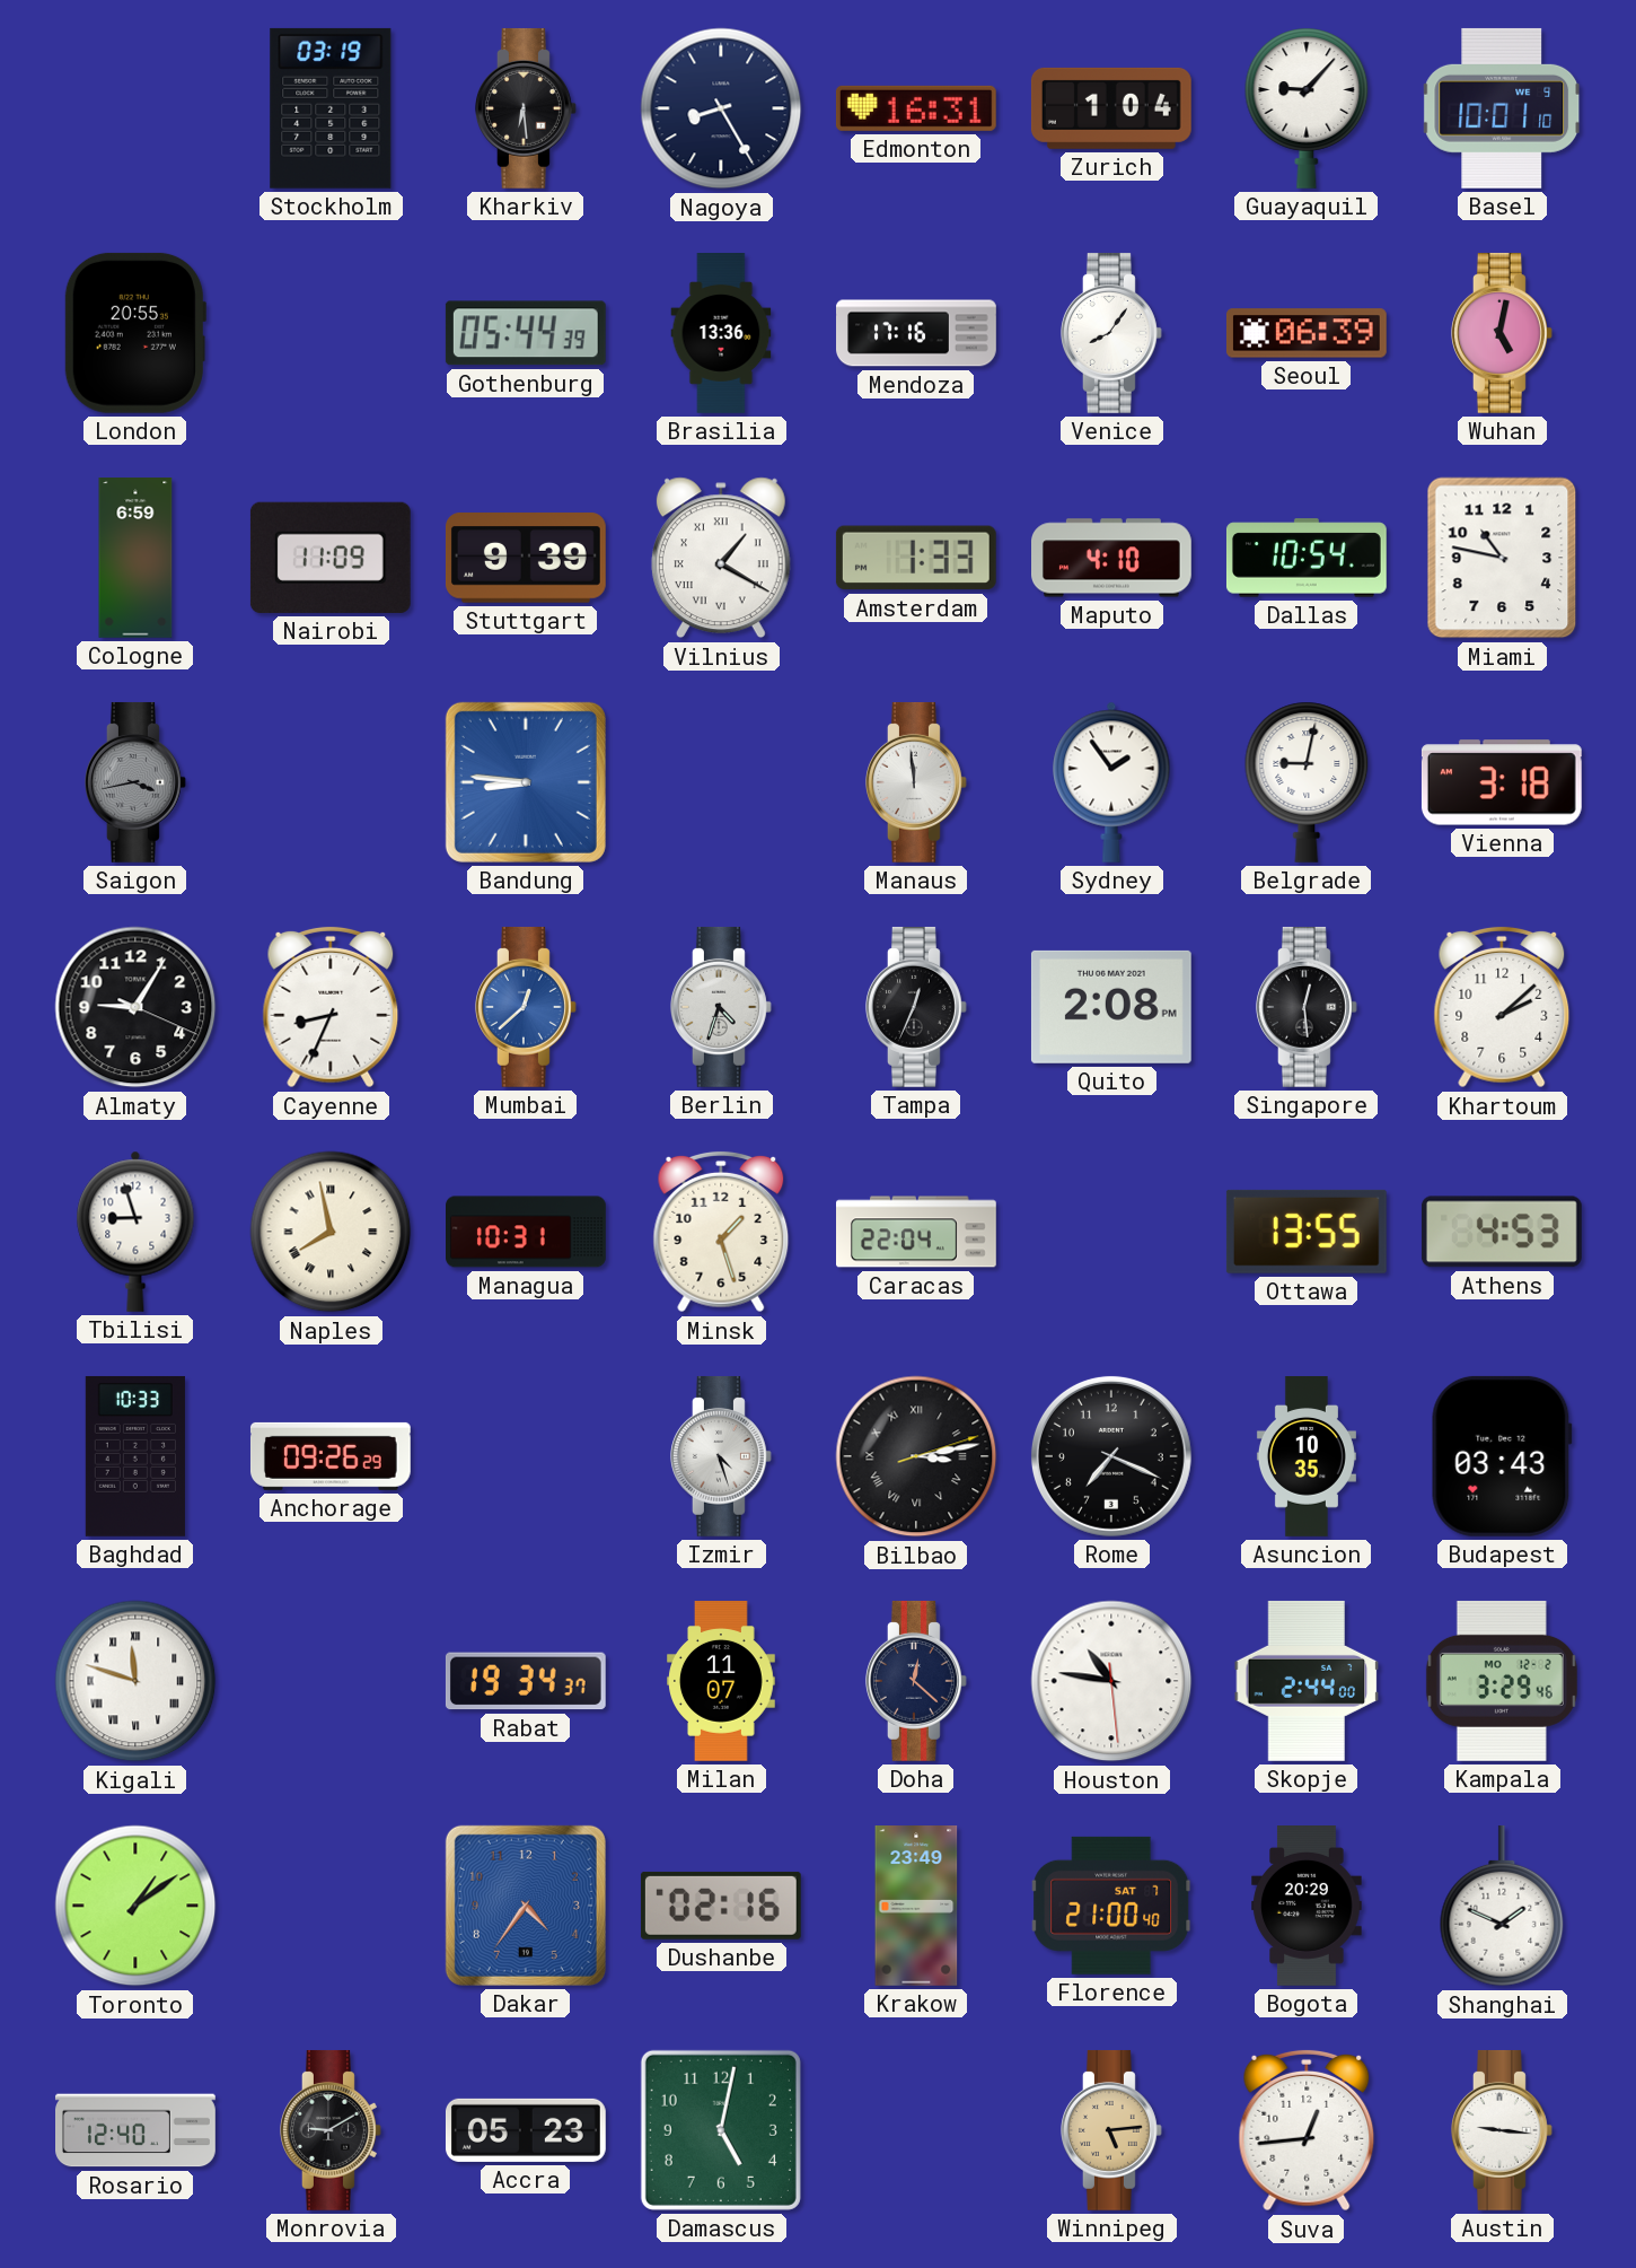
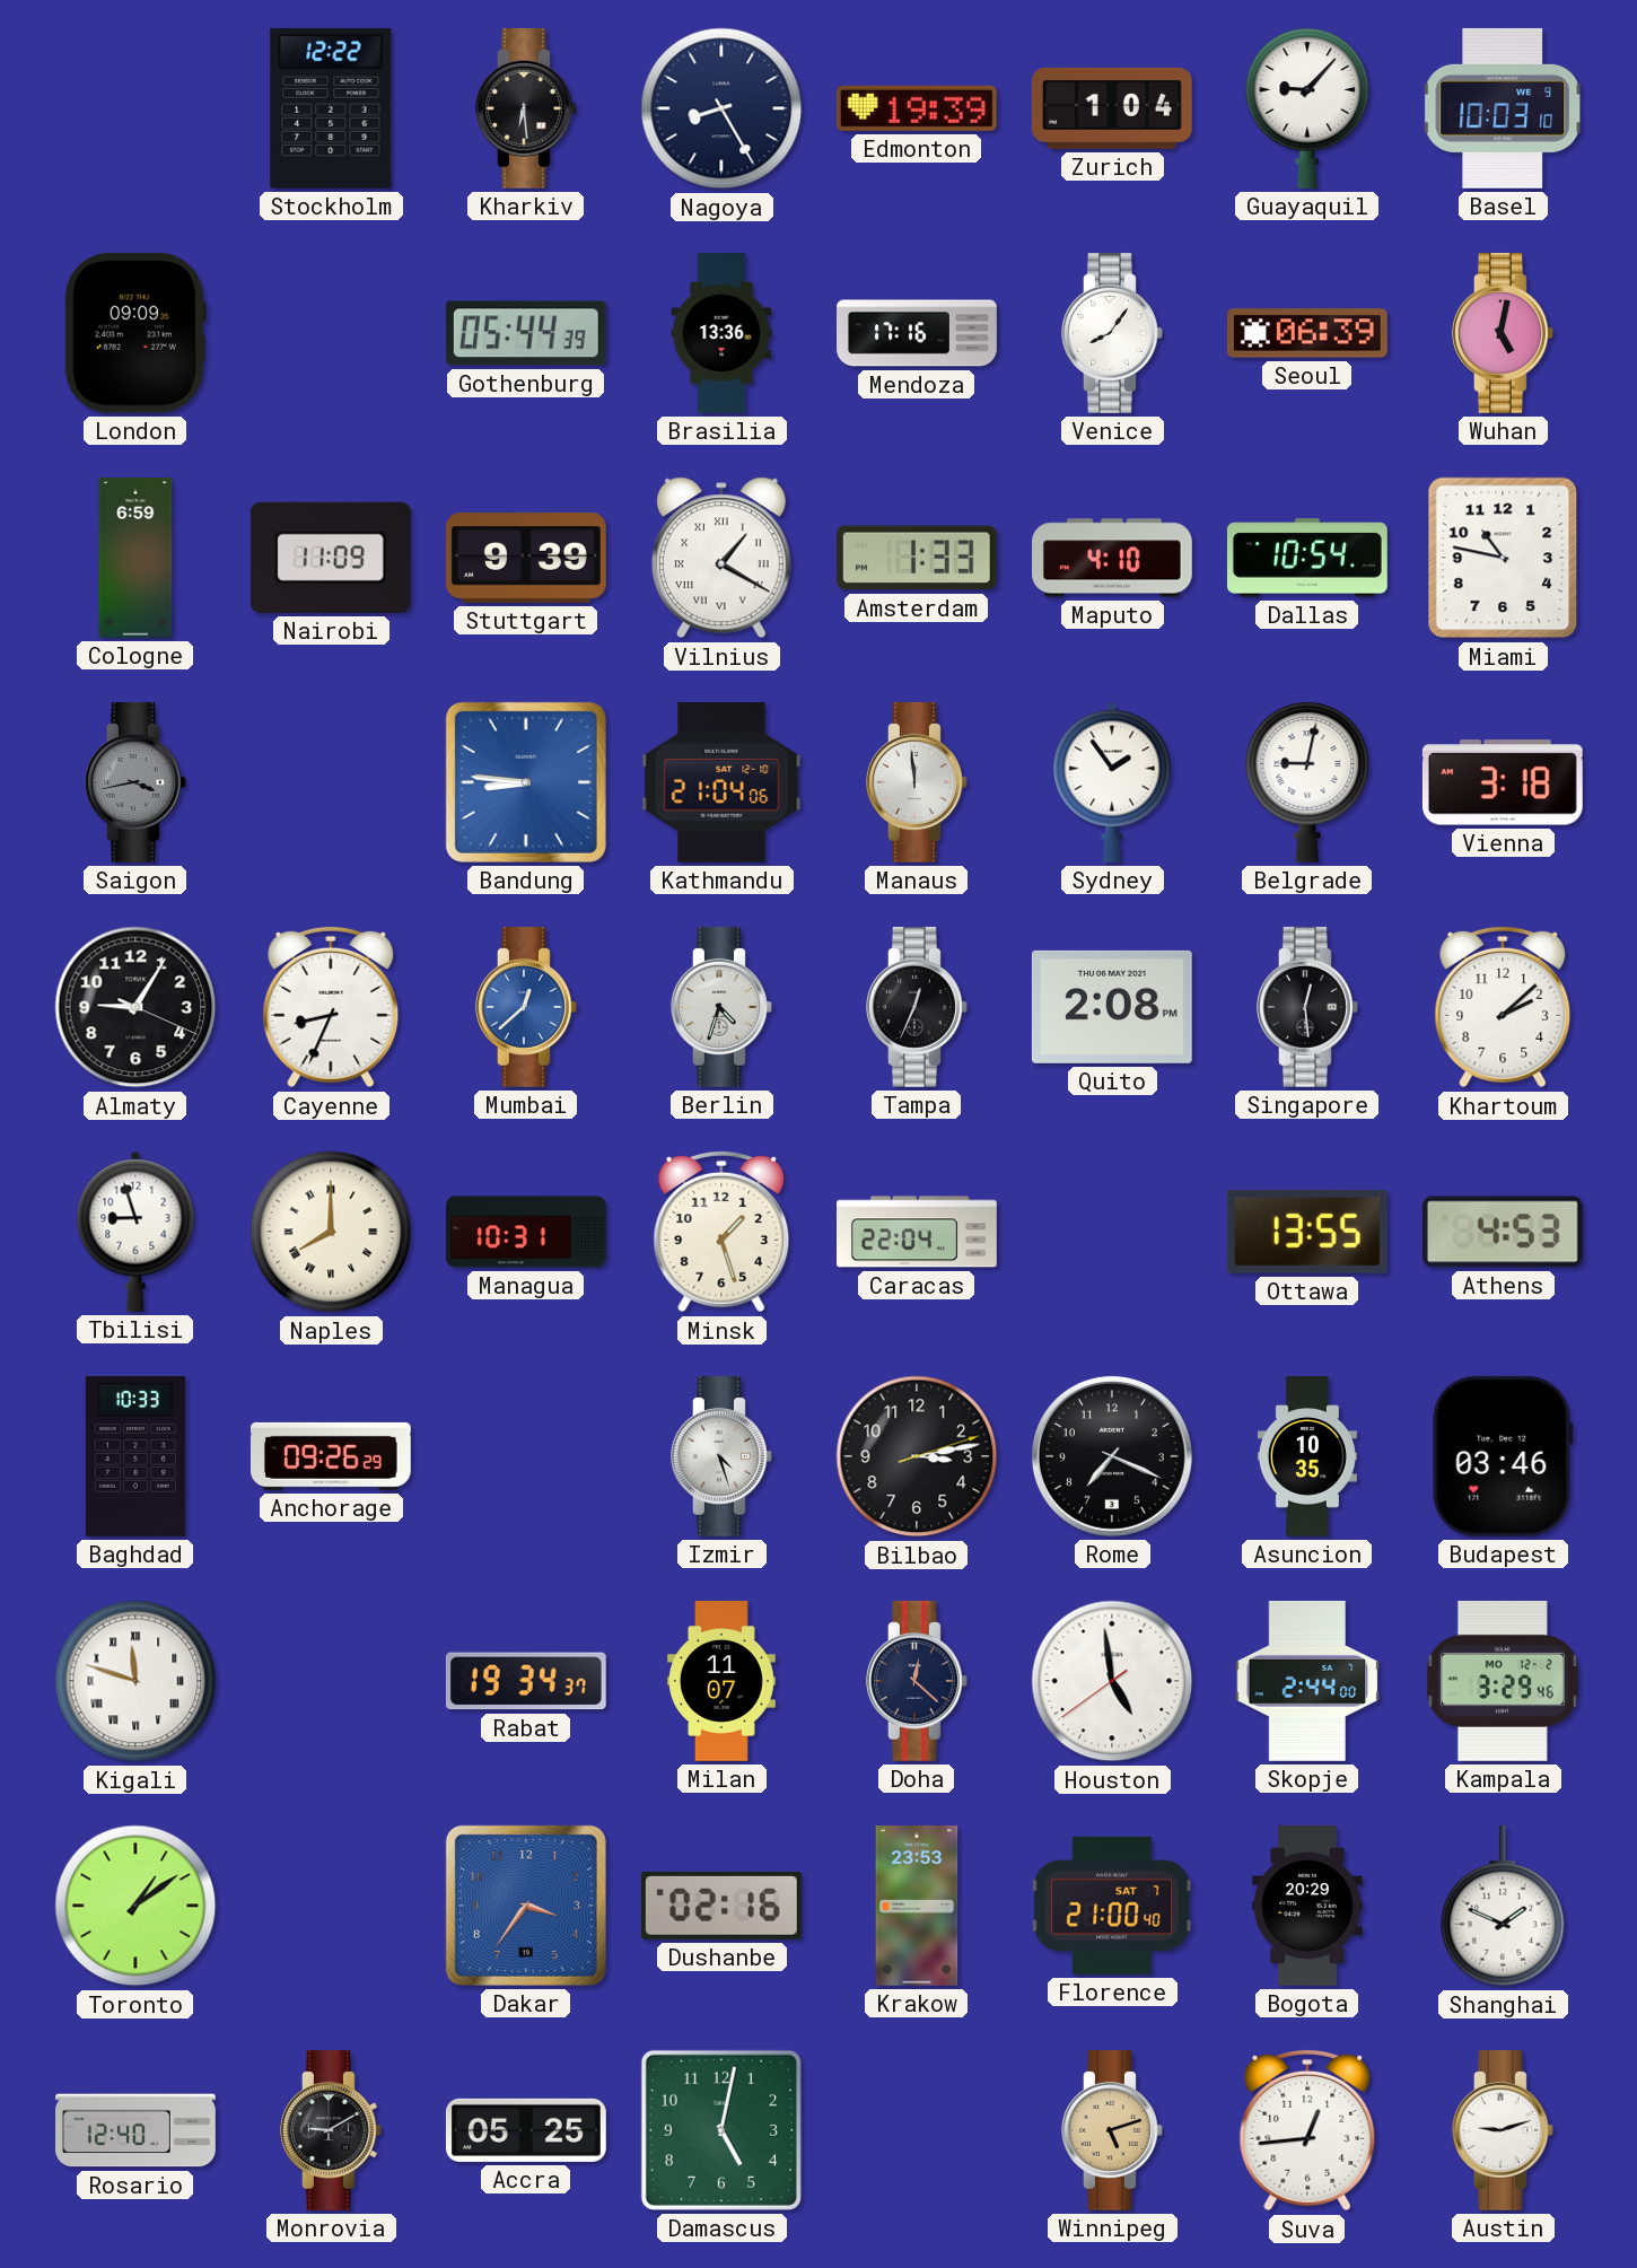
Stockholm: 03:19 -> 12:22 (331, 108)
Edmonton: 16:31 -> 19:39 (917, 108)
Basel: 10:01 -> 10:03 (1503, 108)
London: 20:55 -> 09:09 (135, 333)
Kathmandu: none -> 21:04 (721, 782)
Naples: 7:58 -> 8:00 (331, 1232)
Bilbao numerals: Roman -> Arabic (917, 1456)
Budapest: 03:43 -> 03:46 (1503, 1456)
Houston: 10:46 -> 4:58 (1112, 1681)
Dakar: 4:36 -> 3:36 (526, 1906)
Krakow: 23:49 -> 23:53 (917, 1907)
Accra: 05:23 -> 05:25 (526, 2130)
Winnipeg: 5:14 -> 5:12 (1113, 2130)
Austin: 9:16 -> 9:12 (1504, 2130)
